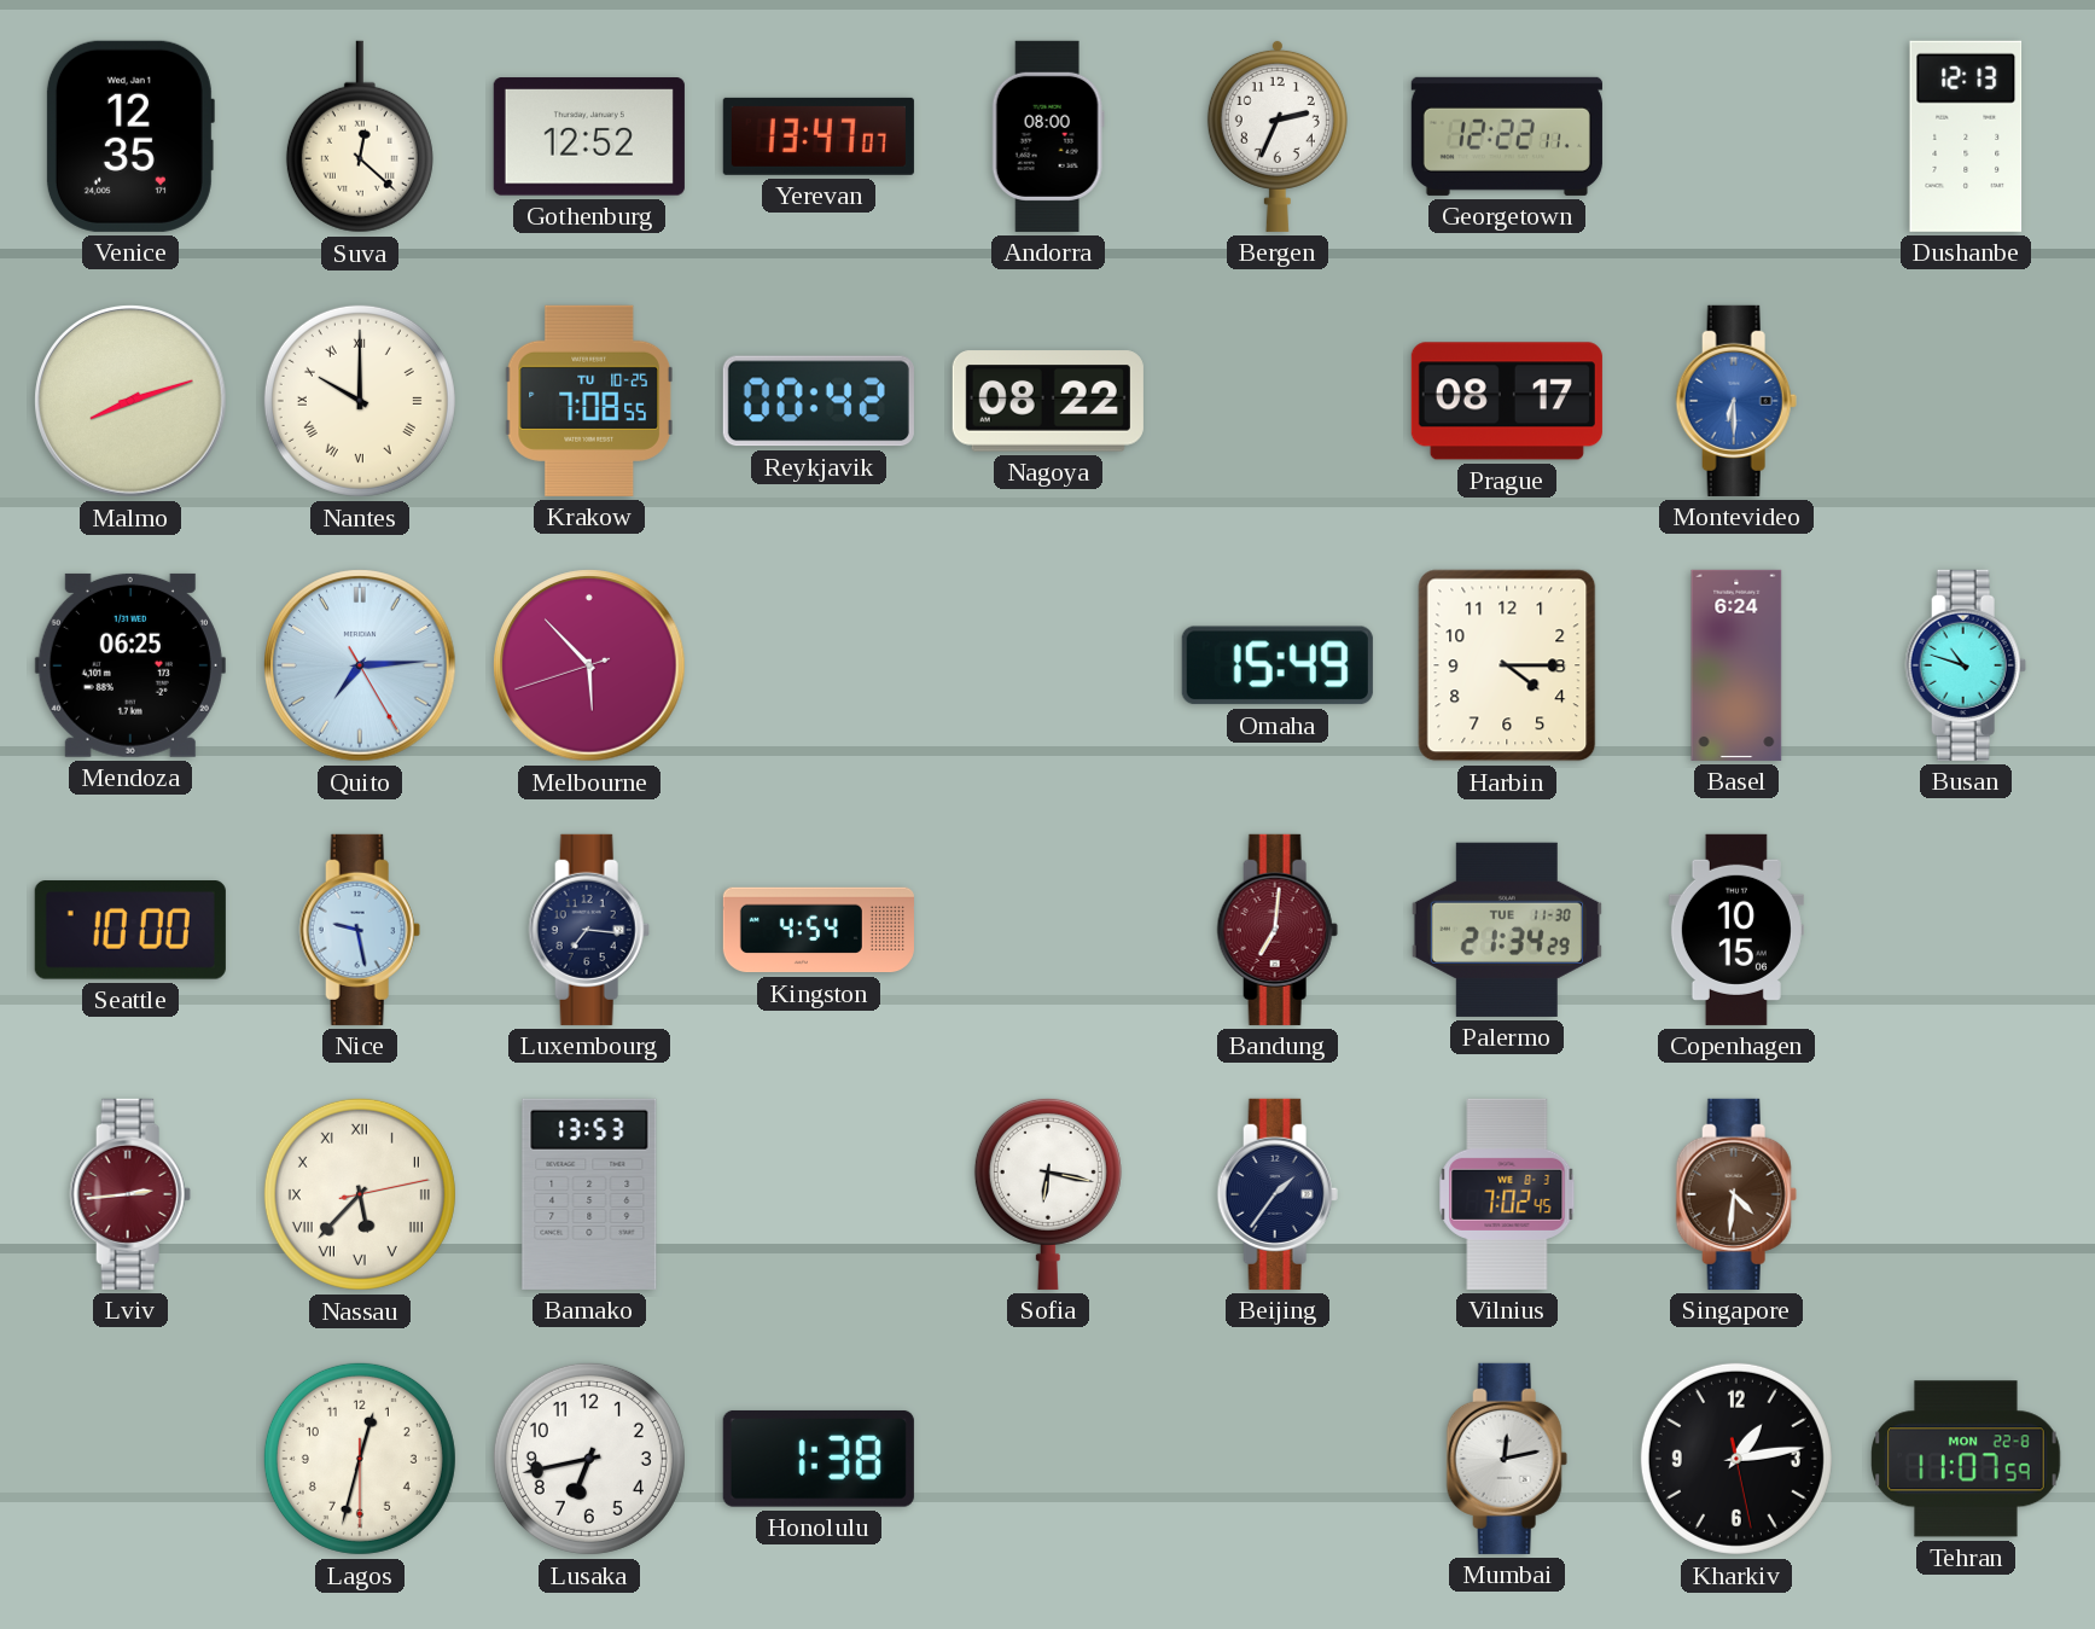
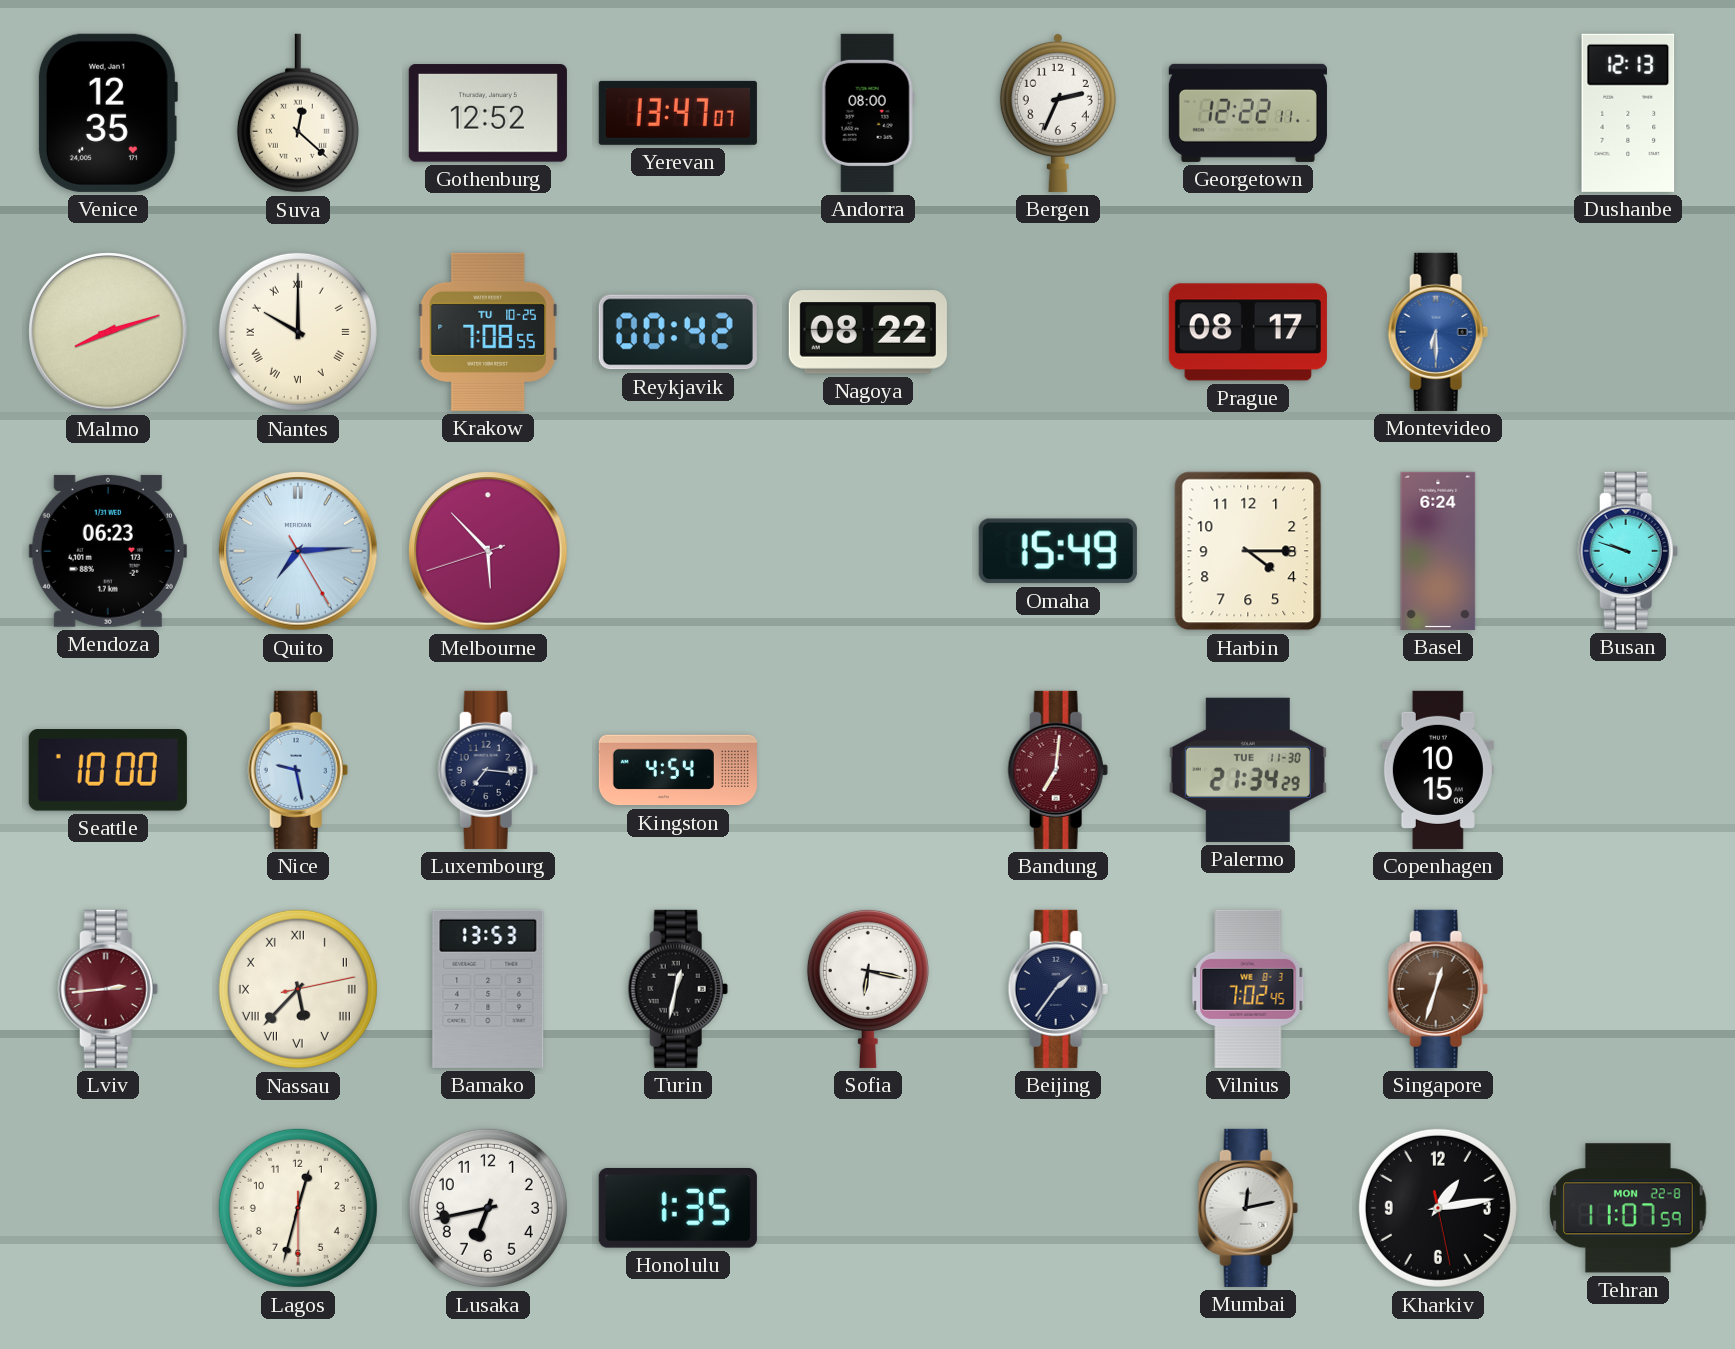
Mendoza: 06:25 -> 06:23 (108, 551)
Busan: 10:48 -> 9:48 (1628, 551)
Turin: none -> 12:32 (678, 989)
Singapore: 4:31 -> 12:33 (1438, 989)
Honolulu: 1:38 -> 1:35 (678, 1208)
